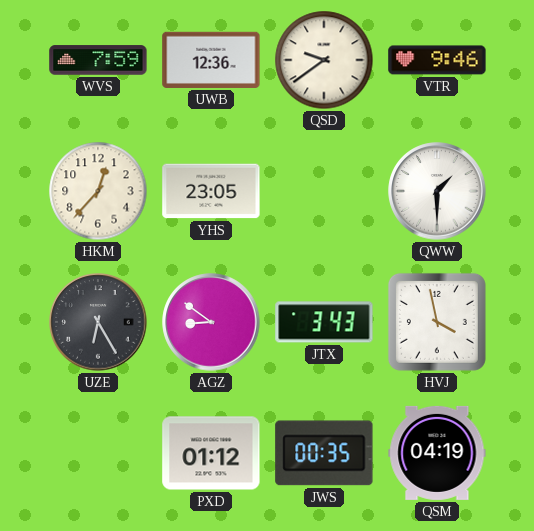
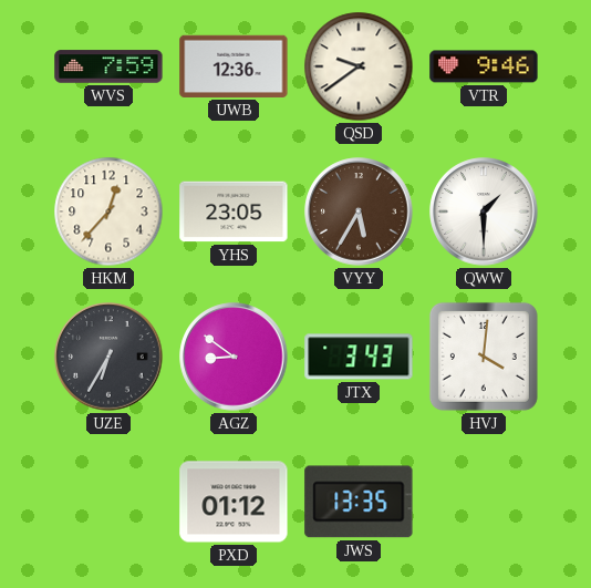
VYY: none -> 5:35 (359, 212)
UZE: 6:25 -> 6:35 (108, 357)
HVJ: 3:58 -> 4:01 (484, 357)
JWS: 00:35 -> 13:35 (359, 502)
QSM: 04:19 -> none (437, 453)
